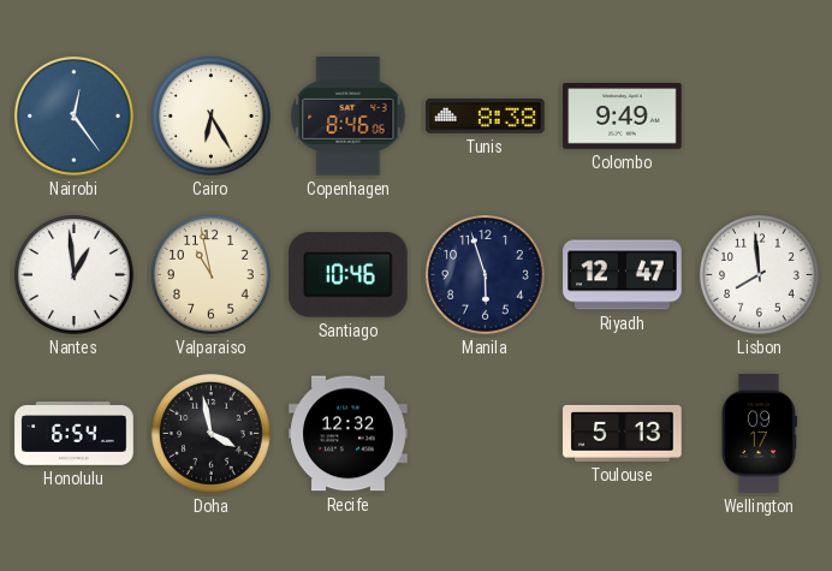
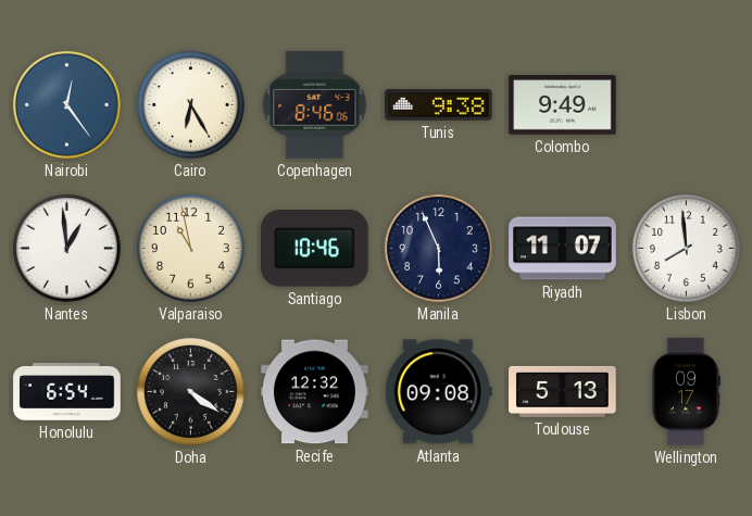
Tunis: 8:38 -> 9:38 (439, 104)
Manila: 5:57 -> 5:56 (438, 248)
Riyadh: 12:47 -> 11:07 (563, 249)
Doha: 3:58 -> 4:21 (190, 391)
Atlanta: none -> 09:08 (438, 392)
